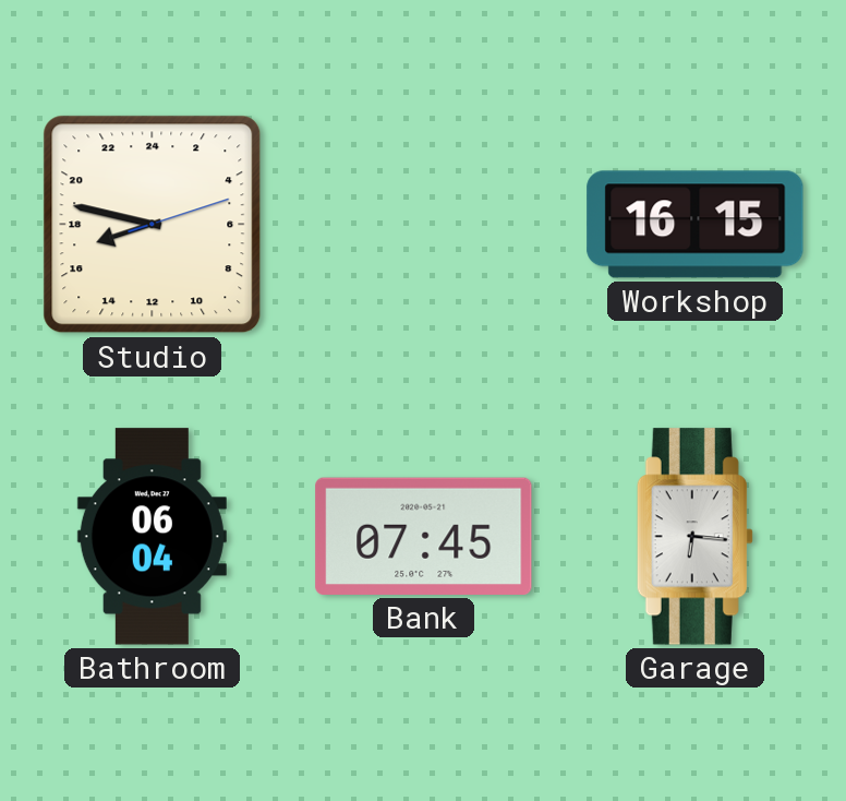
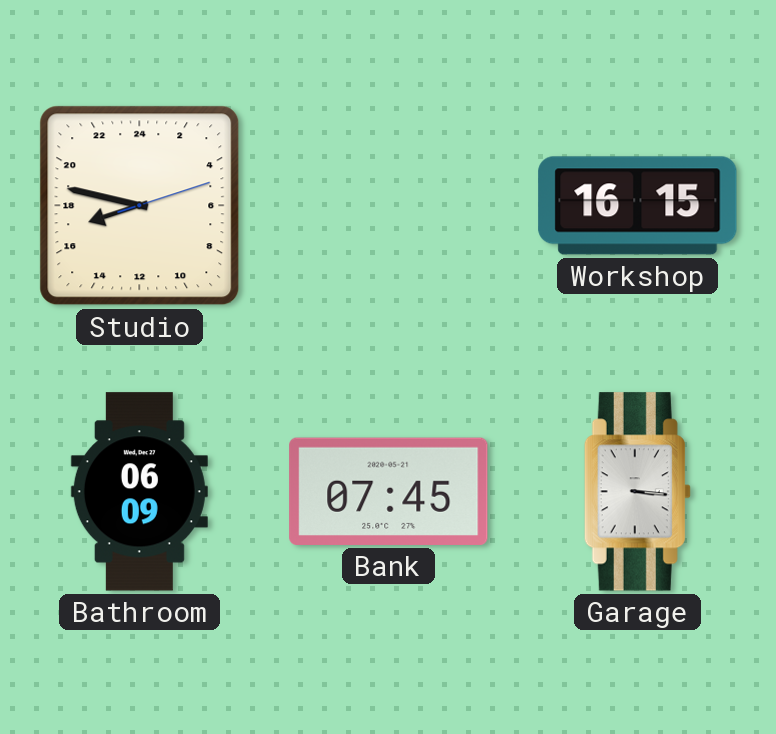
Bathroom: 06:04 -> 06:09 (139, 492)
Garage: 6:16 -> 3:16 (637, 492)
